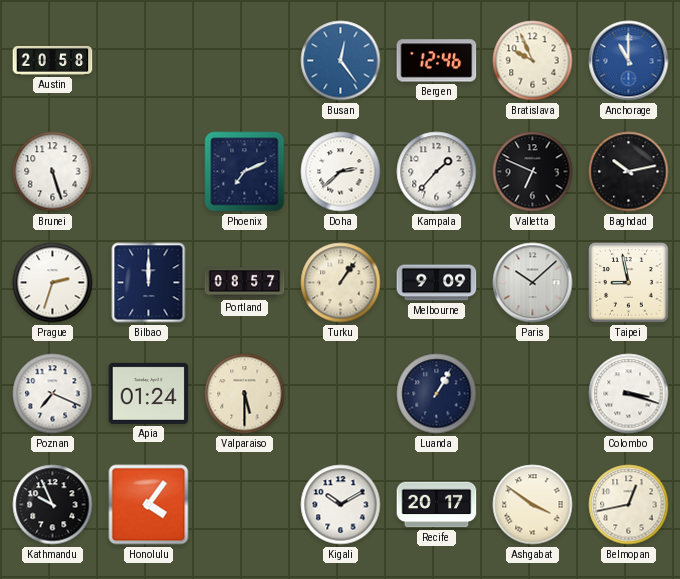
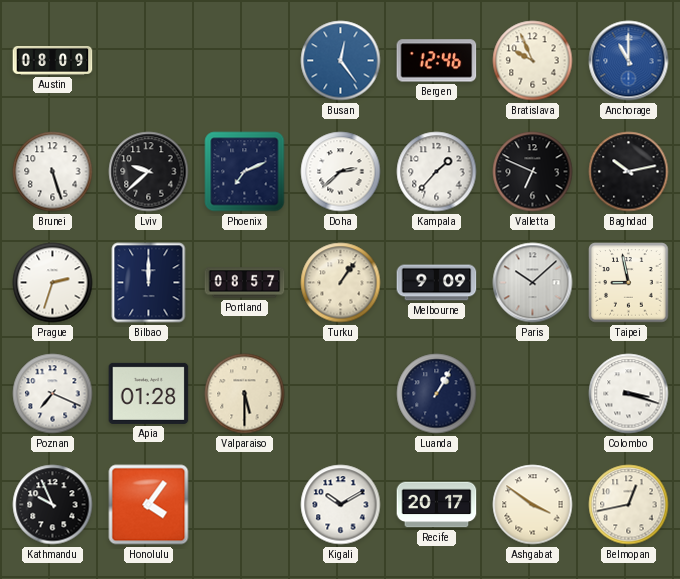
Austin: 20:58 -> 08:09 (53, 61)
Lviv: none -> 9:38 (149, 172)
Apia: 01:24 -> 01:28 (149, 393)
